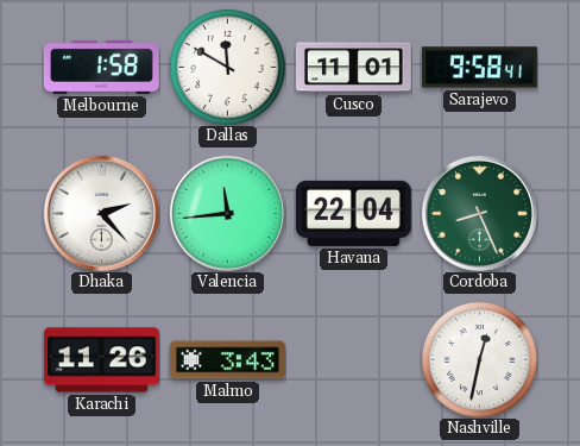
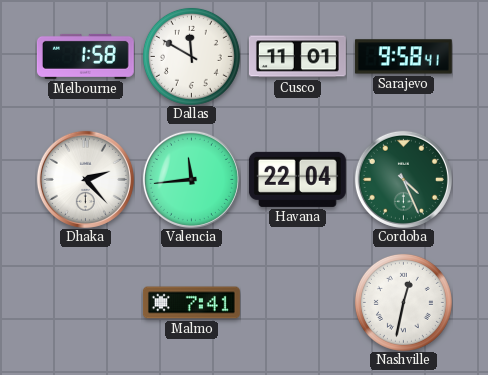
Cordoba: 8:26 -> 4:26 (403, 179)
Karachi: 11:26 -> none (101, 360)
Malmo: 3:43 -> 7:41 (191, 303)
